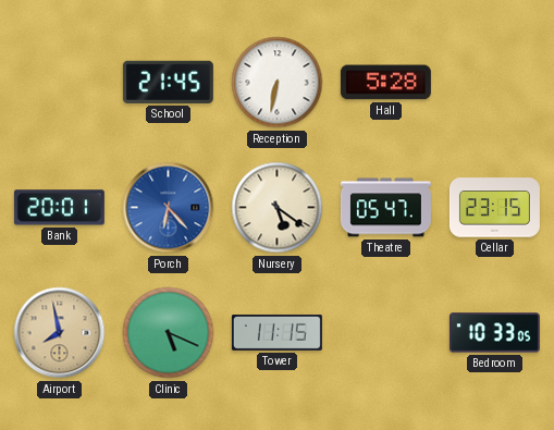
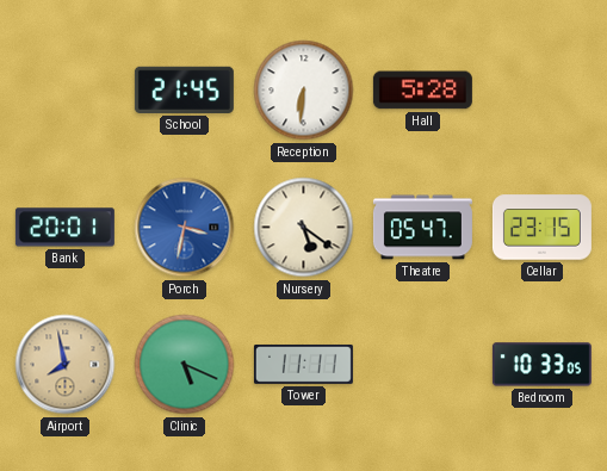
Reception: 6:32 -> 6:31 (304, 91)
Porch: 6:23 -> 3:32 (185, 228)
Tower: 11:15 -> 11:11 (303, 364)
